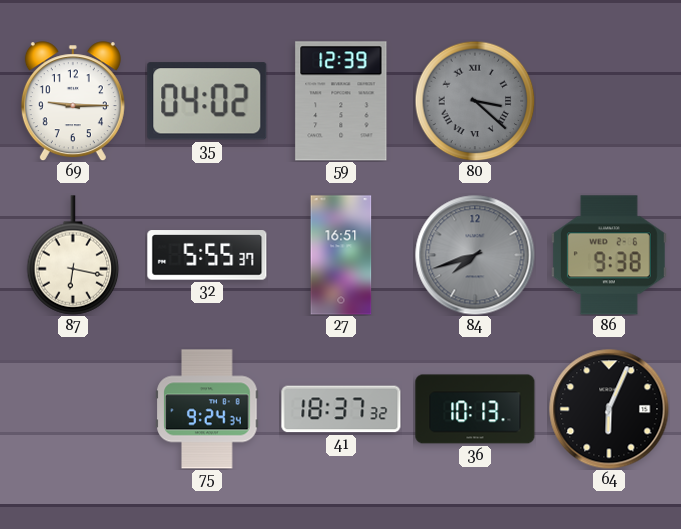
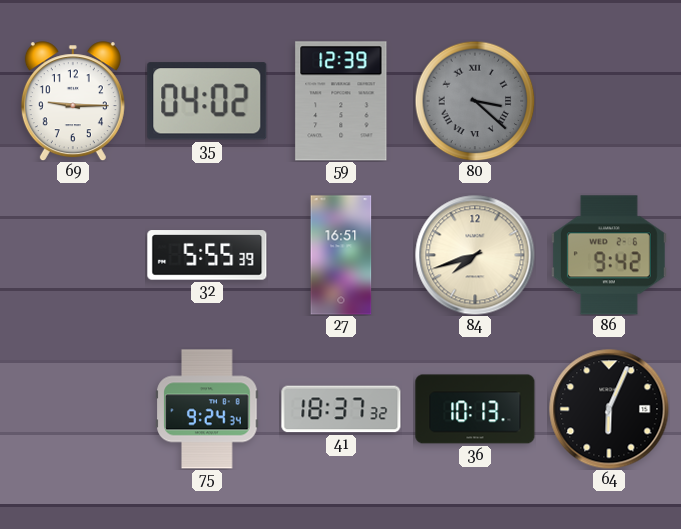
87: 6:17 -> none (73, 255)
32: 5:55:37 -> 5:55:39 (207, 255)
84 dial: grey -> cream (475, 255)
86: 9:38 -> 9:42 (609, 255)
